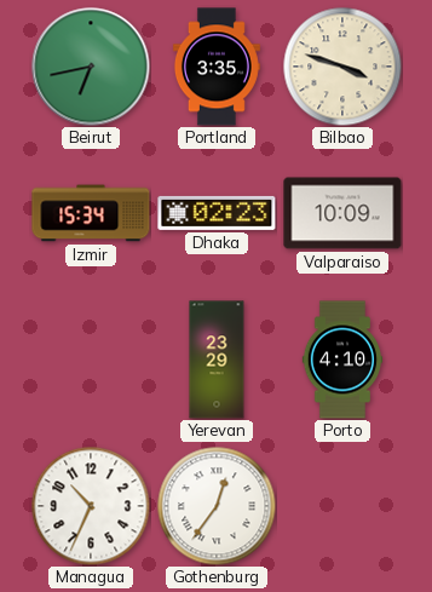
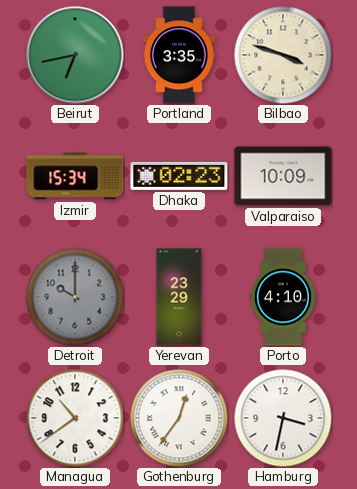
Detroit: none -> 10:00 (75, 297)
Managua: 10:34 -> 10:39 (75, 418)
Hamburg: none -> 3:32 (283, 418)
